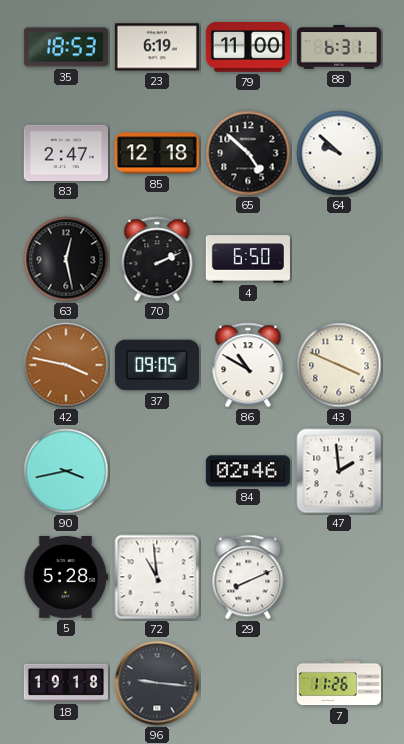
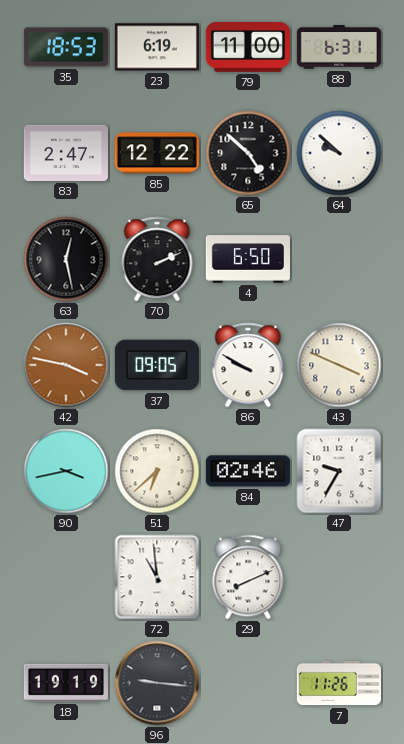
85: 12:18 -> 12:22 (157, 153)
86: 10:50 -> 9:50 (248, 365)
51: none -> 6:38 (157, 471)
47: 1:59 -> 9:35 (339, 471)
5: 5:28 -> none (66, 577)
18: 19:18 -> 19:19 (66, 683)
